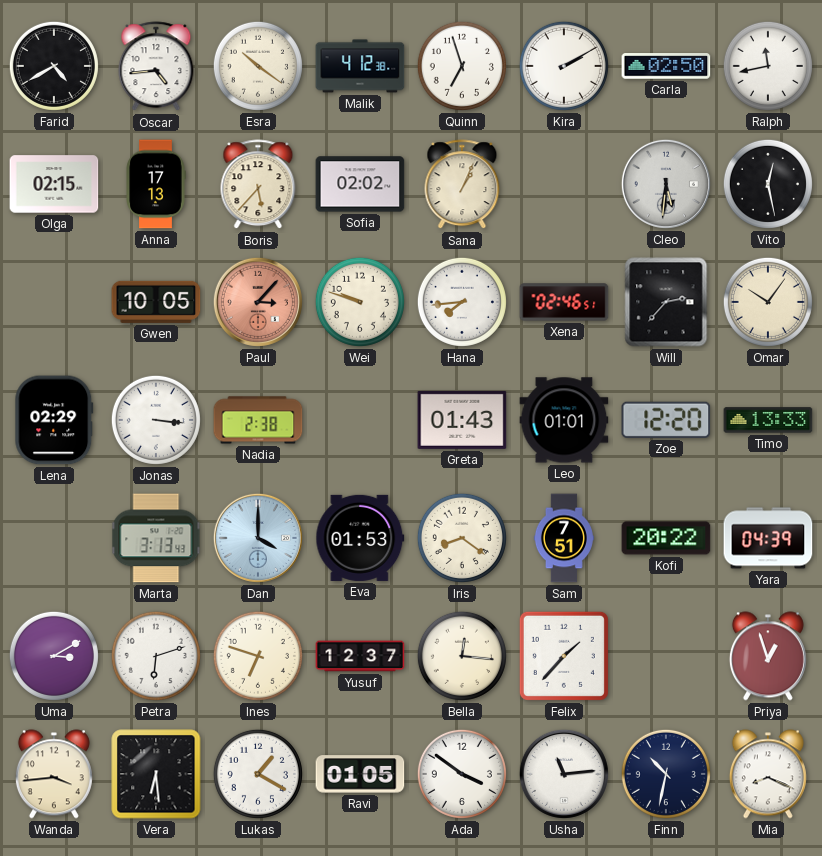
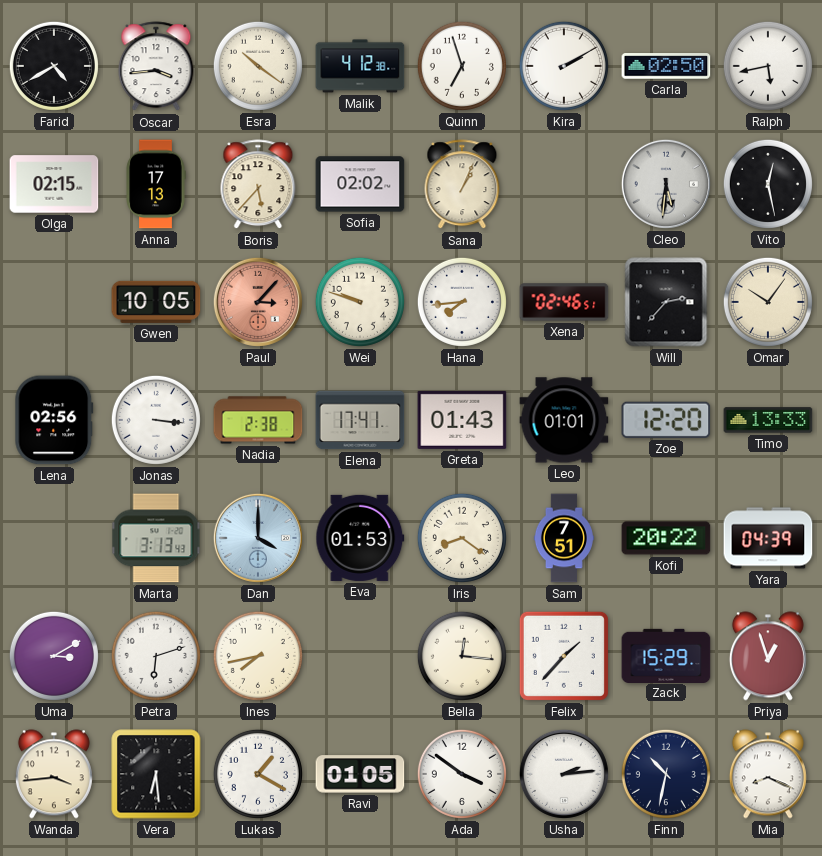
Oscar: 4:44 -> 3:44 (156, 67)
Ralph: 11:43 -> 5:43 (768, 66)
Lena: 02:29 -> 02:56 (54, 420)
Elena: none -> 17:41 (360, 420)
Ines: 6:48 -> 7:43 (258, 656)
Yusuf: 12:37 -> none (360, 656)
Zack: none -> 15:29 (666, 655)
Usha: 11:14 -> 2:14 (564, 774)
